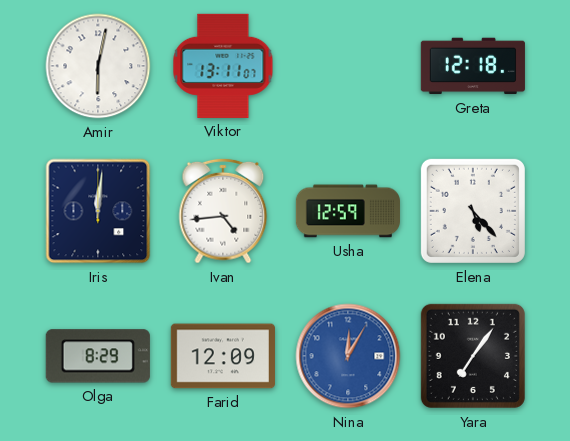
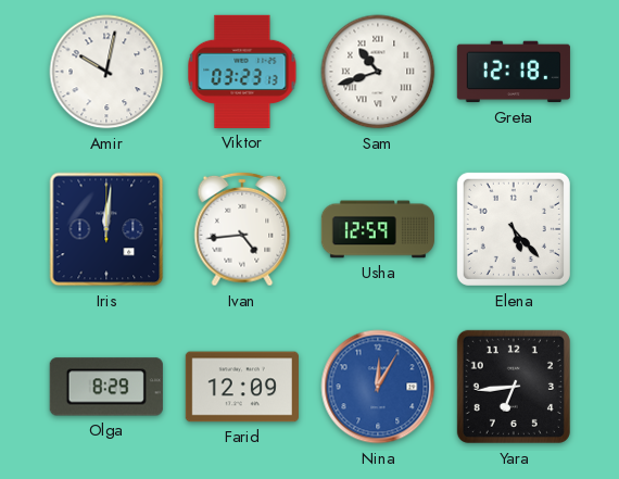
Amir: 6:02 -> 10:02 (106, 72)
Viktor: 13:11 -> 03:23 (242, 72)
Sam: none -> 10:42 (378, 72)
Yara: 7:06 -> 6:44 (514, 387)
